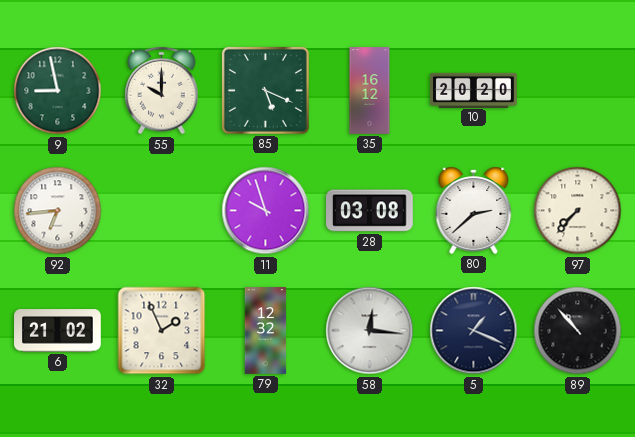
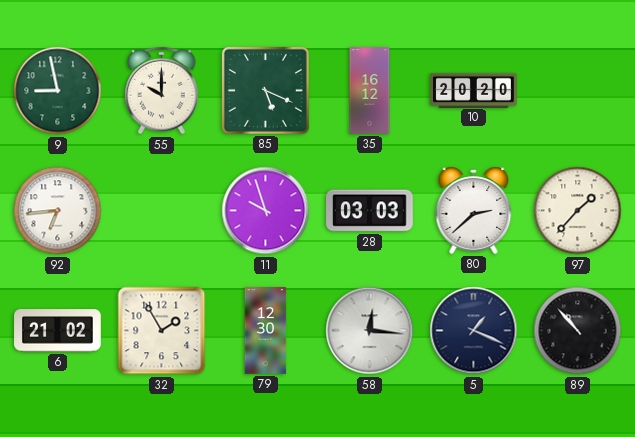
28: 03:08 -> 03:03 (370, 211)
97: 7:37 -> 1:37 (578, 211)
32: 1:56 -> 1:55 (162, 331)
79: 12:32 -> 12:30 (266, 331)
